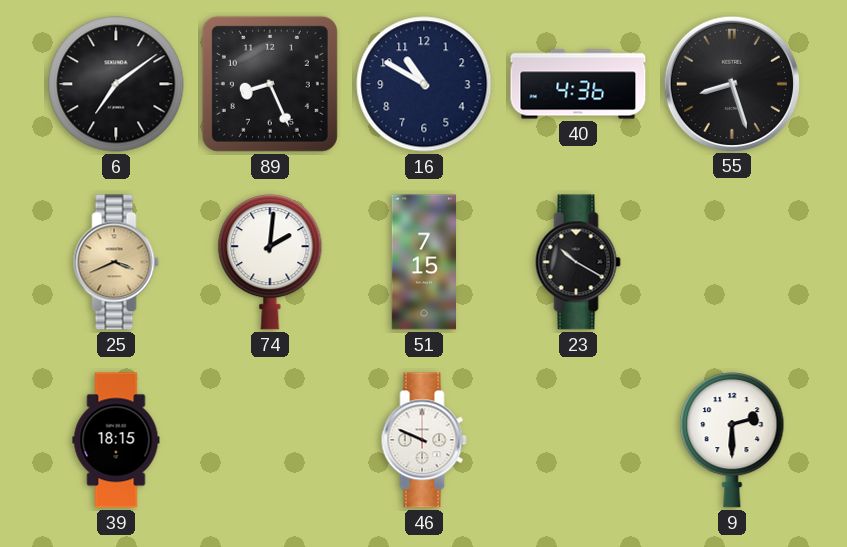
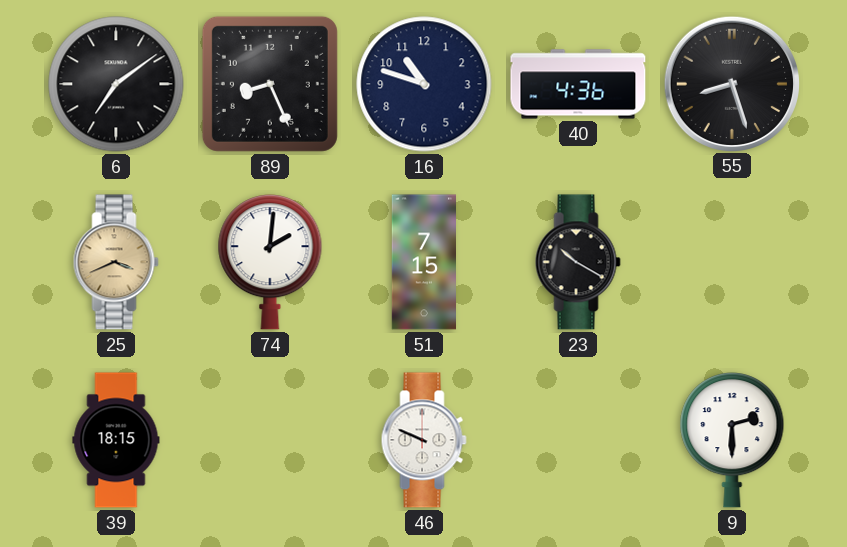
16: 10:50 -> 10:48 (424, 84)
